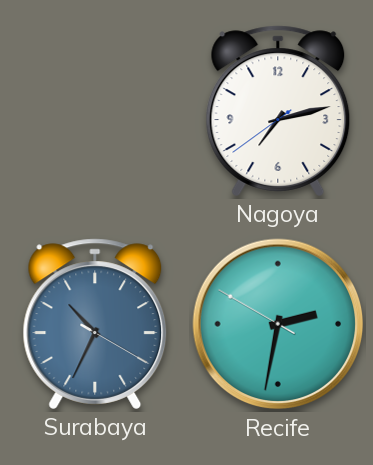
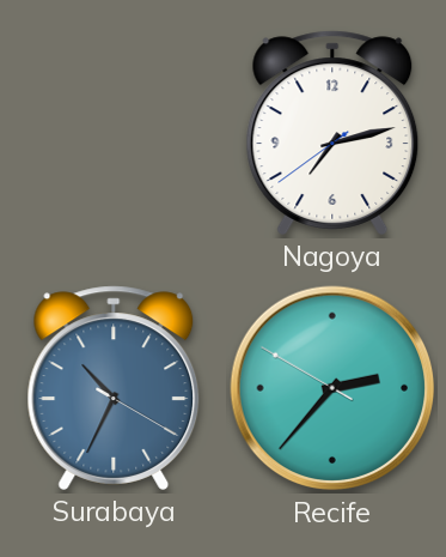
Recife: 2:31 -> 2:36 (332, 388)
